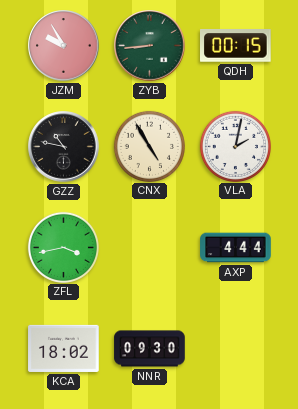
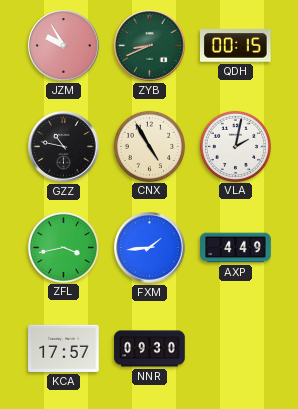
ZYB: 8:44 -> 8:41 (150, 46)
FXM: none -> 1:44 (150, 248)
AXP: 4:44 -> 4:49 (236, 248)
KCA: 18:02 -> 17:57 (64, 348)
